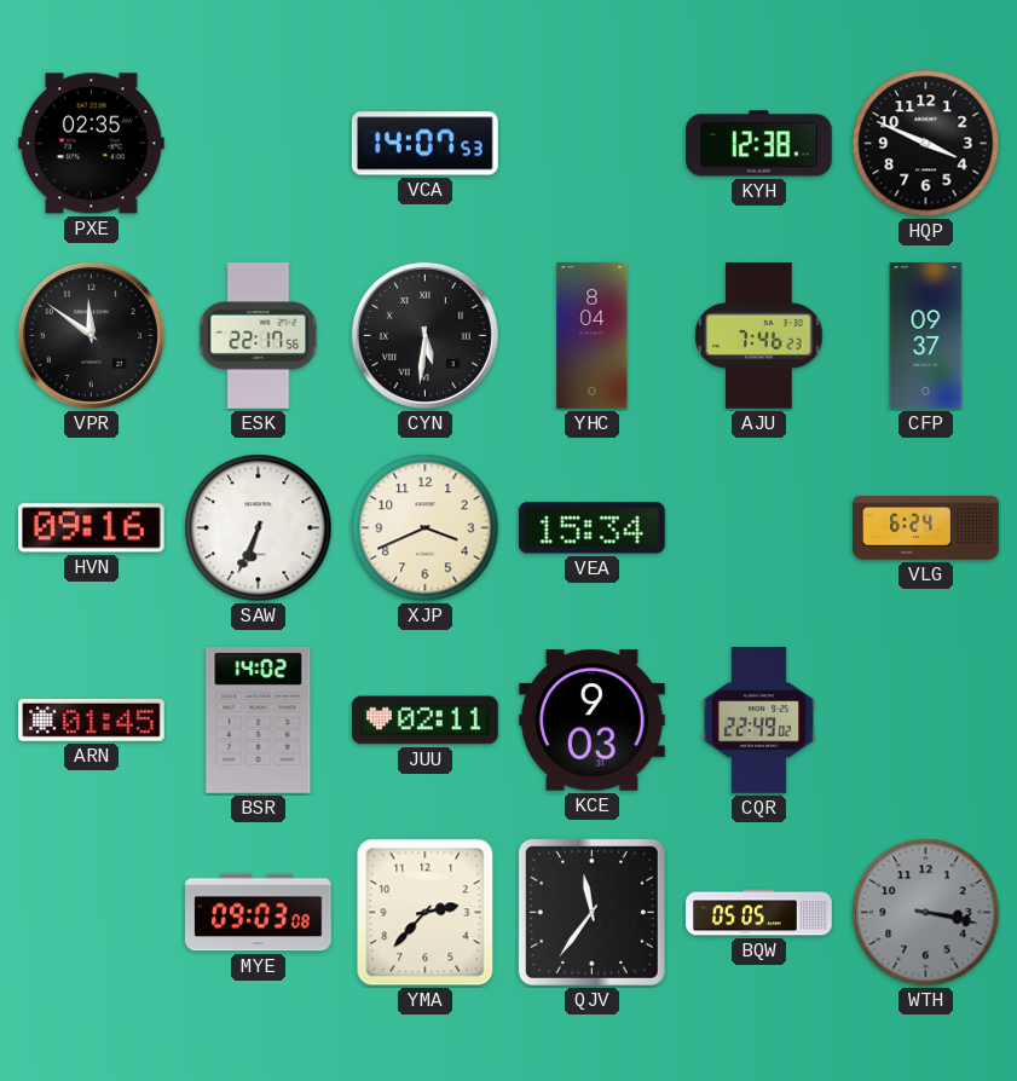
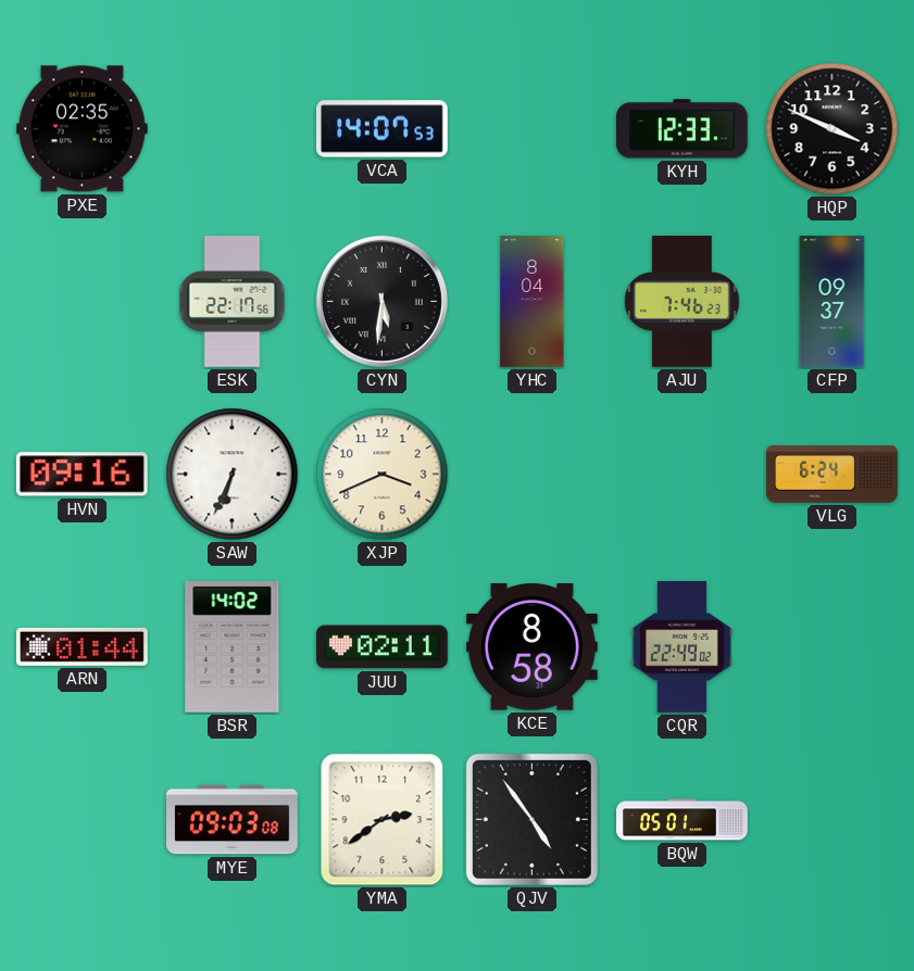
KYH: 12:38 -> 12:33 (683, 129)
VPR: 11:51 -> none (91, 335)
VEA: 15:34 -> none (591, 528)
ARN: 01:45 -> 01:44 (83, 646)
KCE: 9:03 -> 8:58 (533, 647)
YMA: 2:37 -> 2:39 (383, 820)
QJV: 11:36 -> 4:54 (531, 819)
BQW: 05:05 -> 05:01 (683, 820)
WTH: 3:17 -> none (926, 913)
